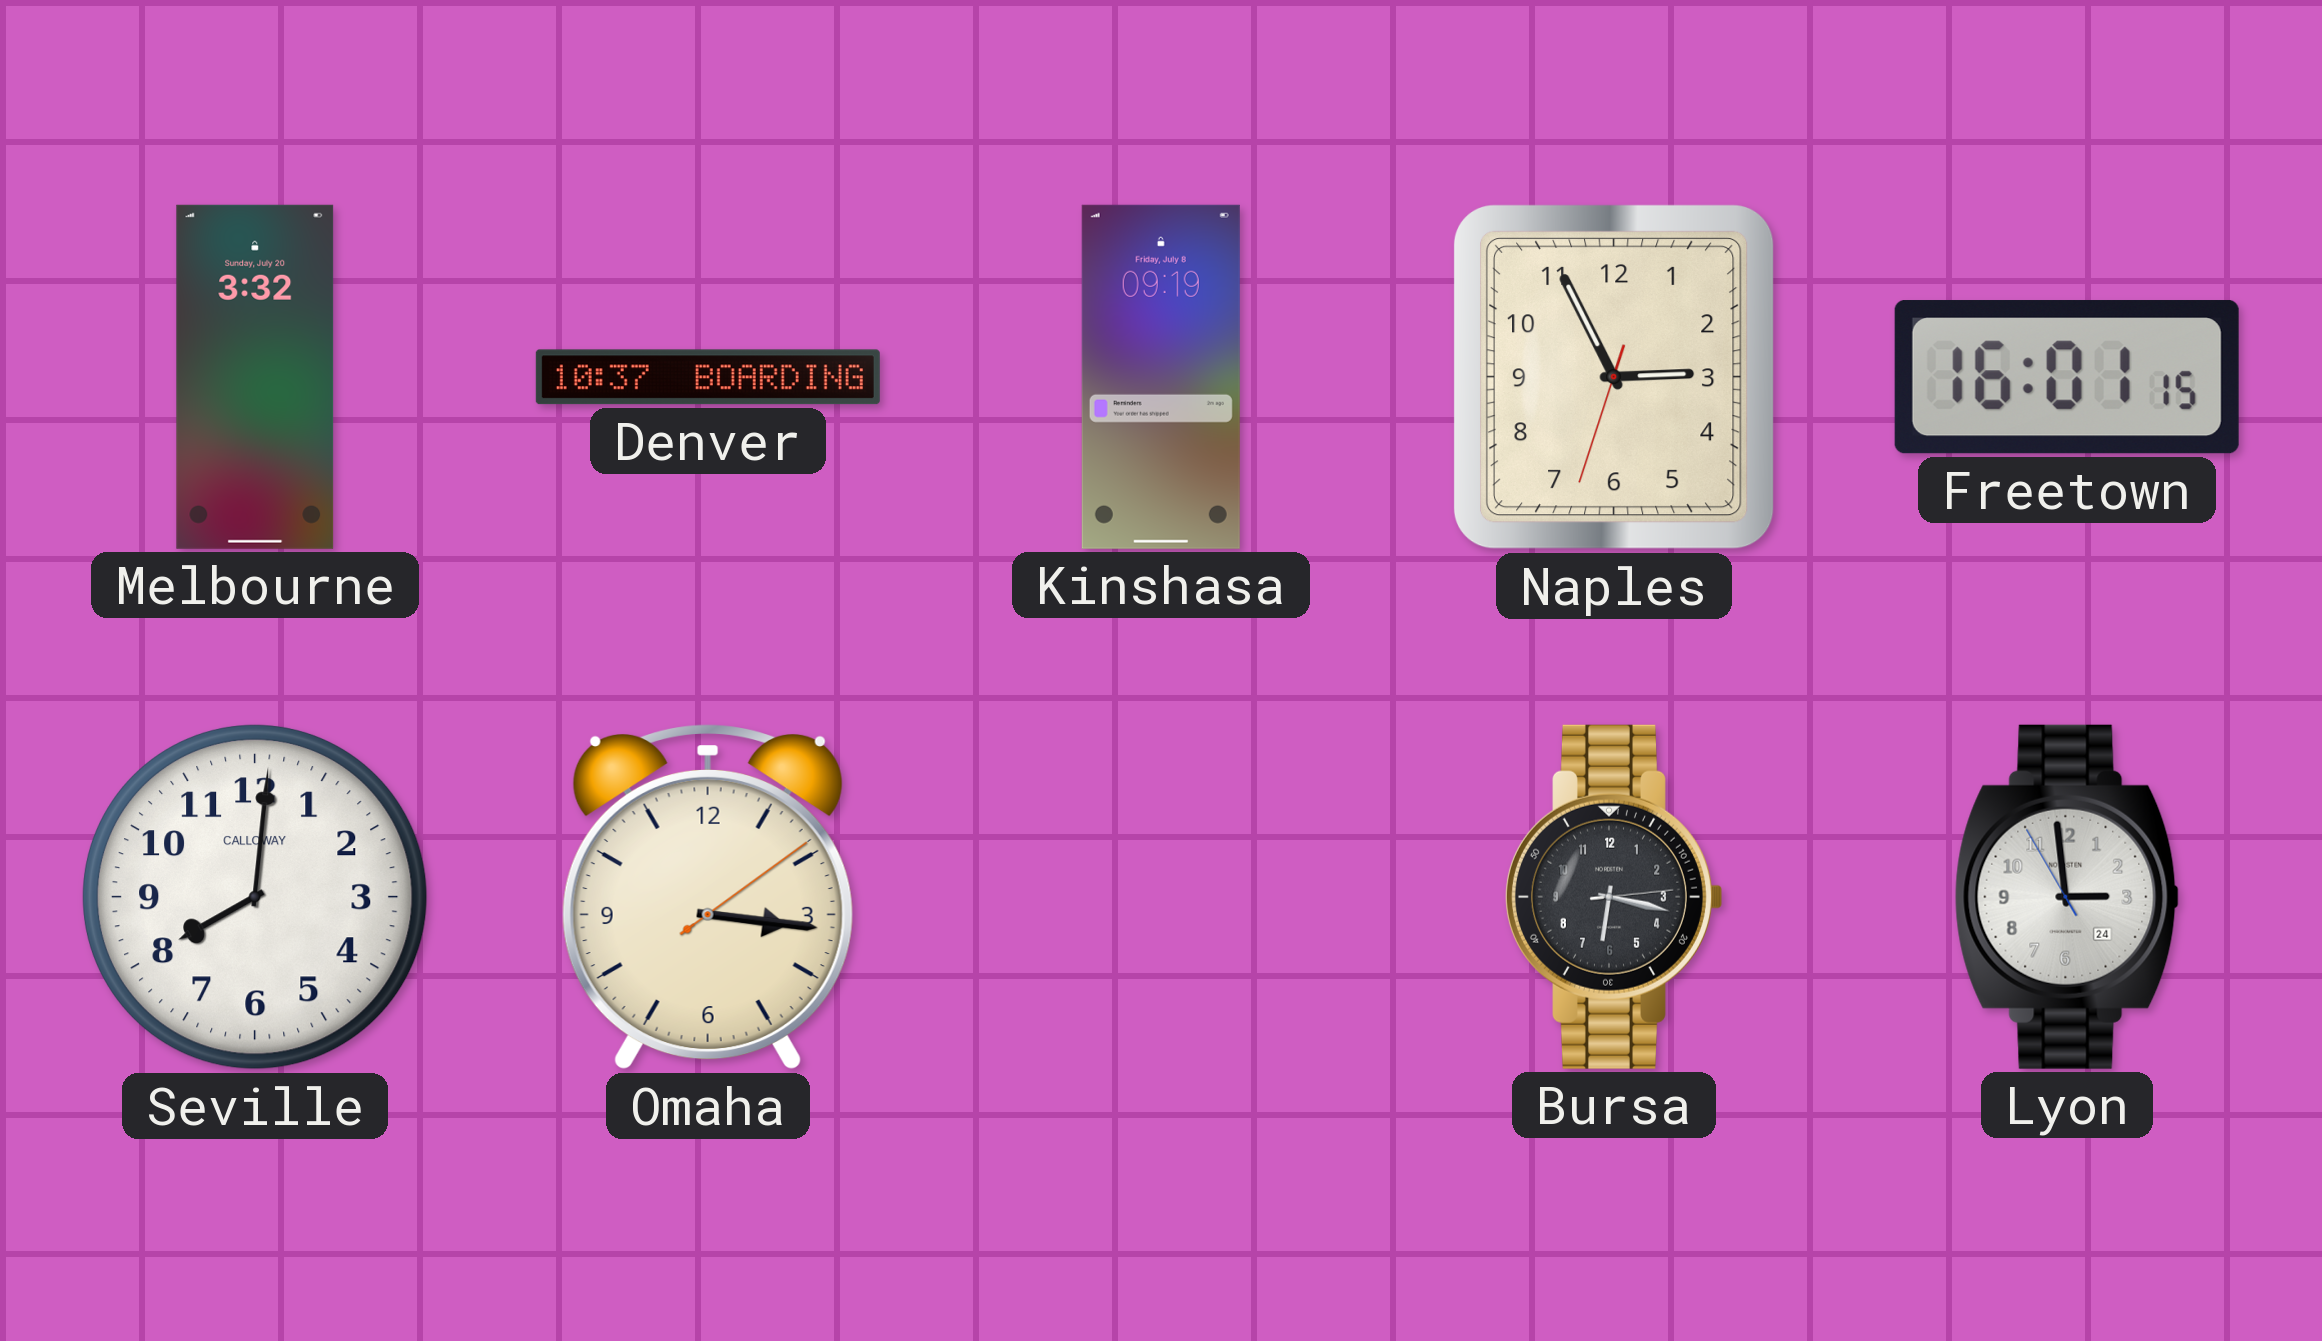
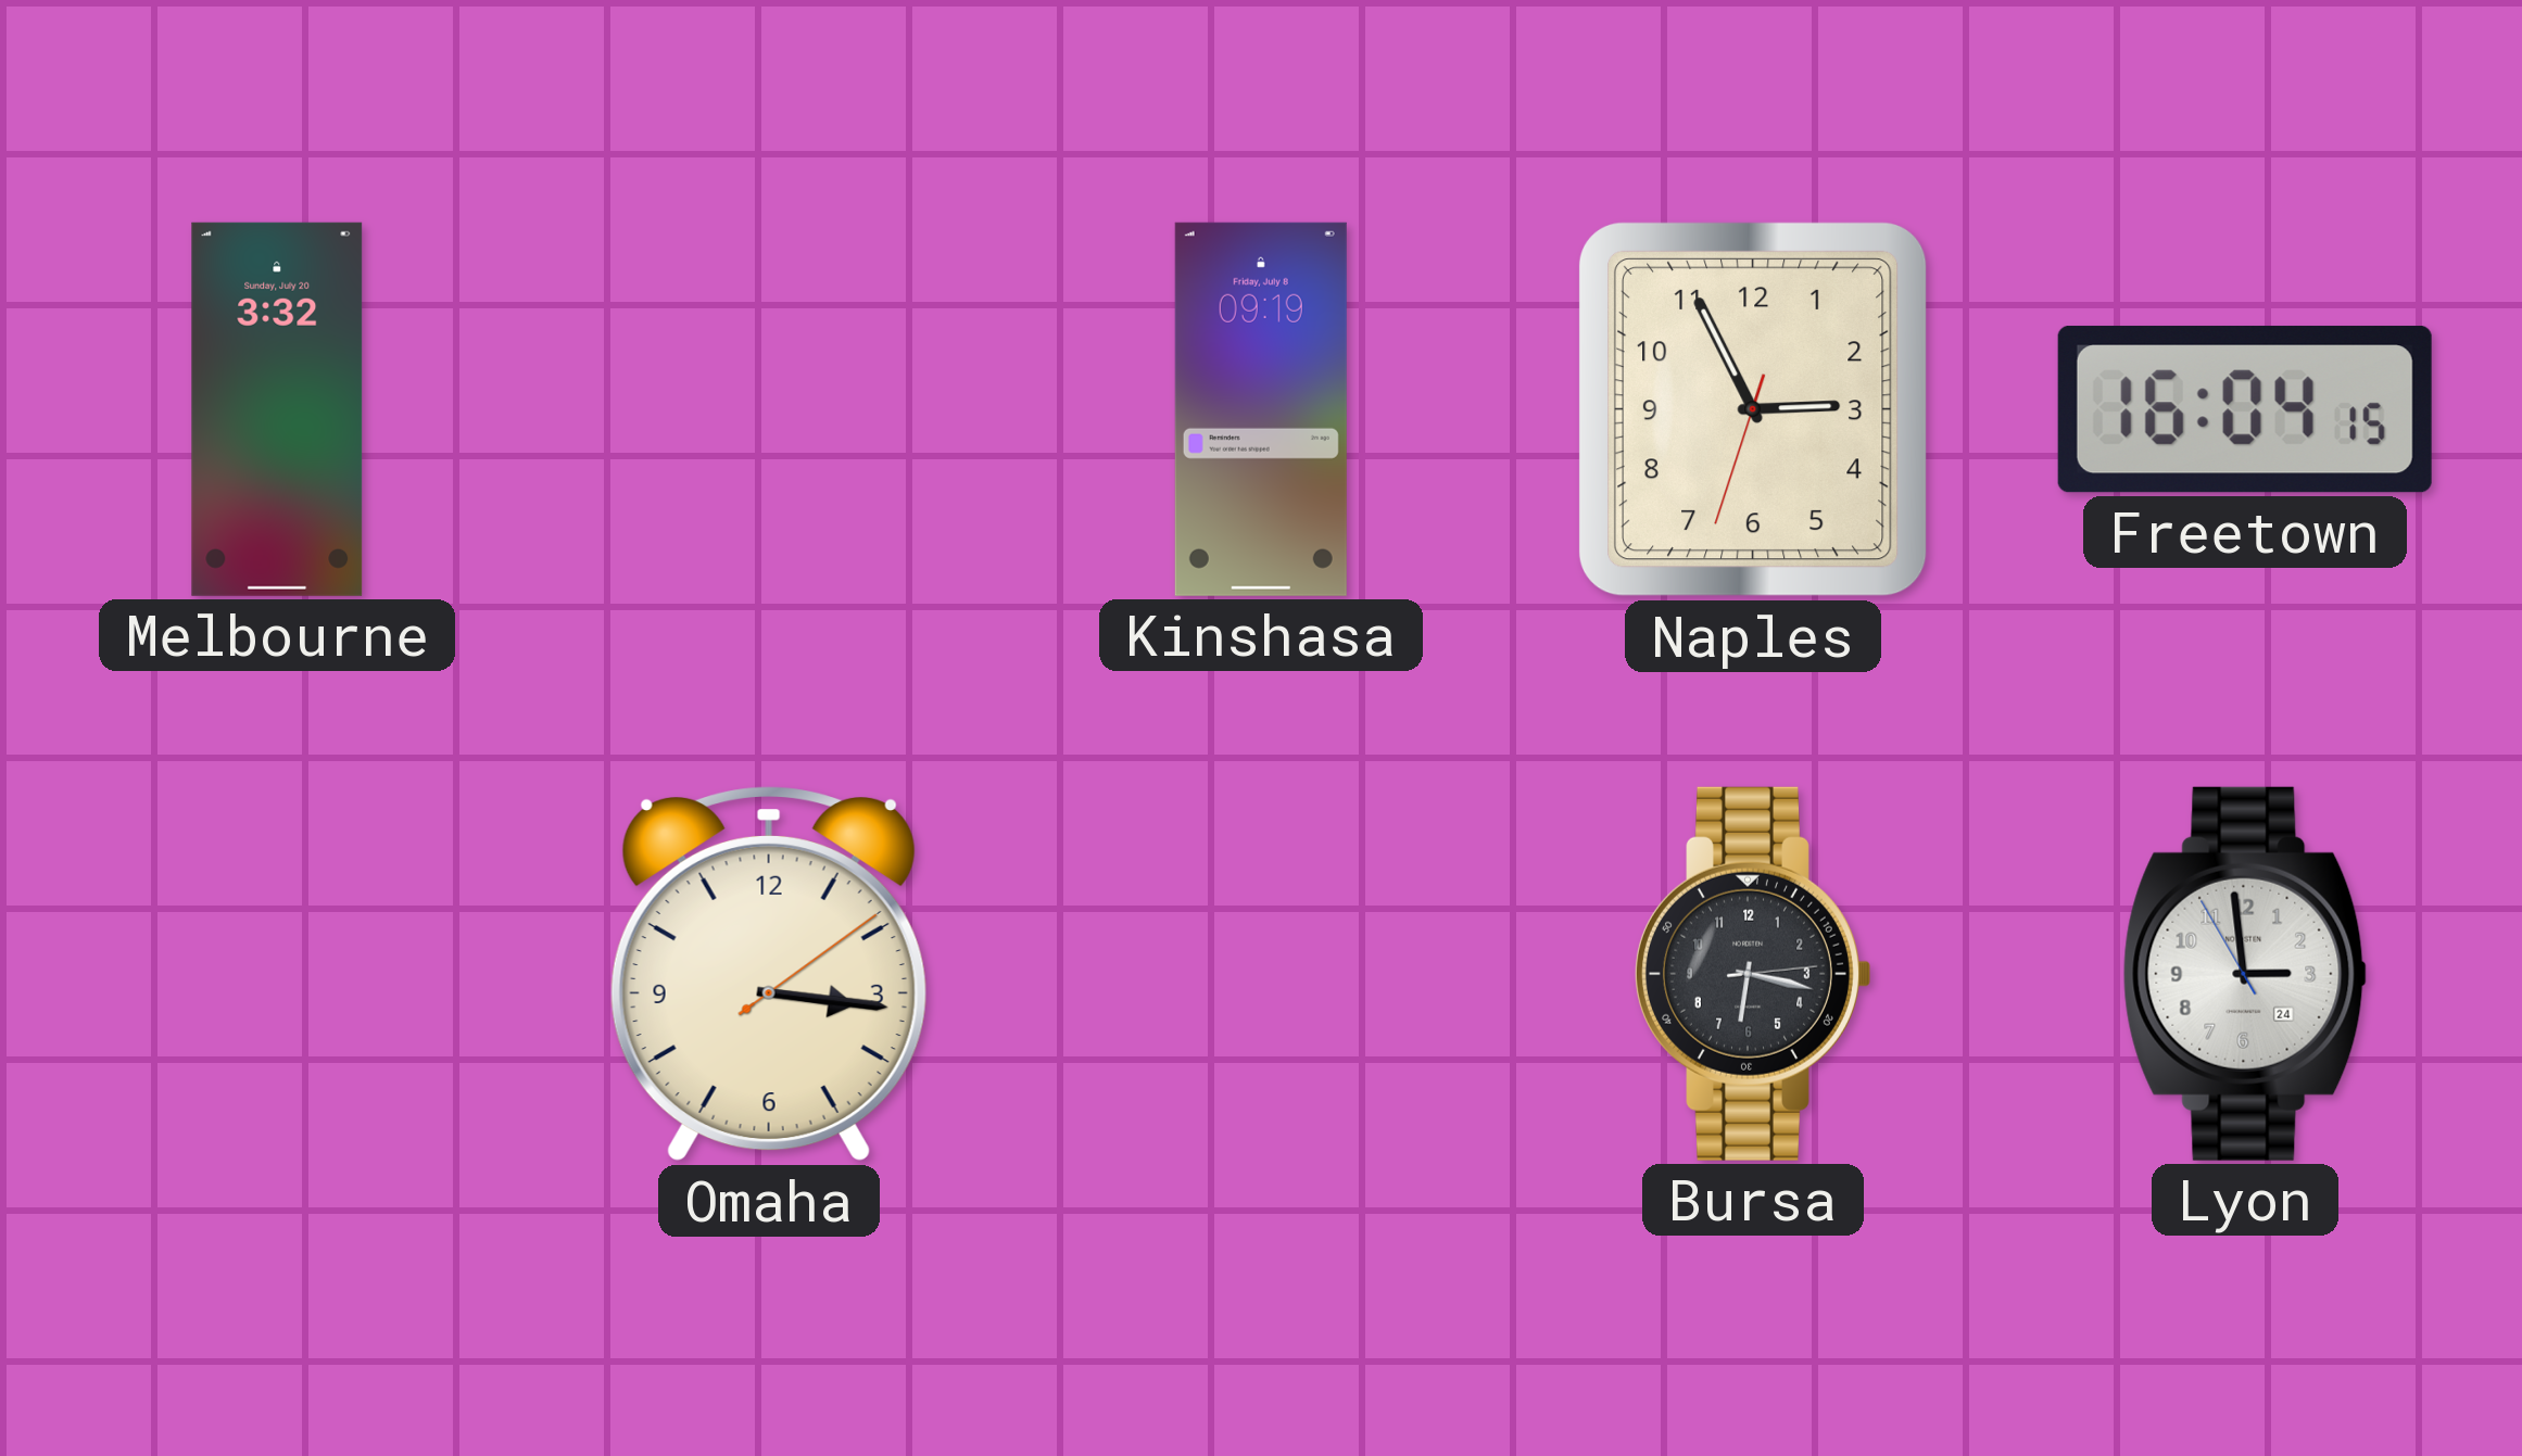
Denver: 10:37 -> none (708, 377)
Freetown: 16:01 -> 16:04 (2245, 409)
Seville: 8:01 -> none (255, 897)
